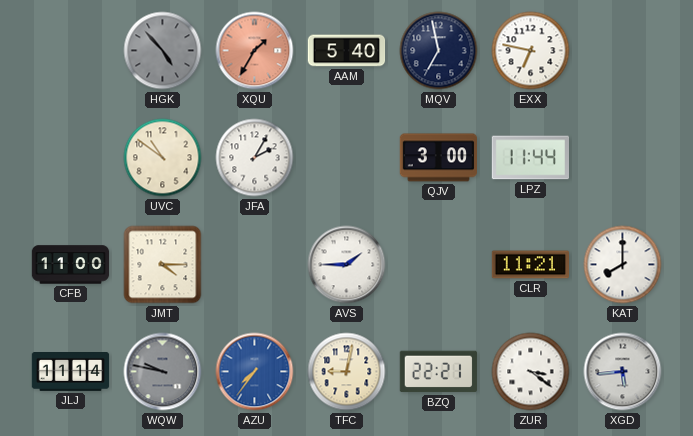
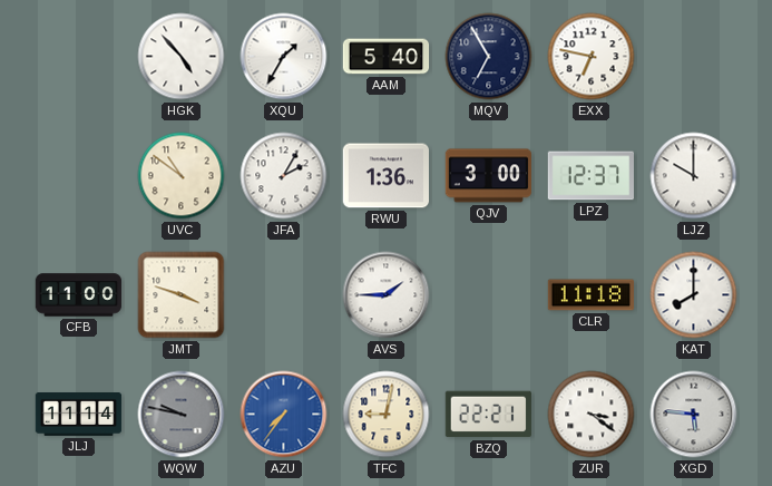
HGK dial: grey -> white (182, 57)
XQU dial: salmon -> white (284, 57)
MQV: 6:58 -> 6:55 (489, 57)
RWU: none -> 1:36 (385, 176)
LPZ: 11:44 -> 12:37 (590, 176)
LJZ: none -> 10:00 (694, 176)
JMT: 4:15 -> 3:48 (182, 295)
CLR: 11:21 -> 11:18 (592, 295)
XGD: 5:44 -> 5:46 (694, 415)
